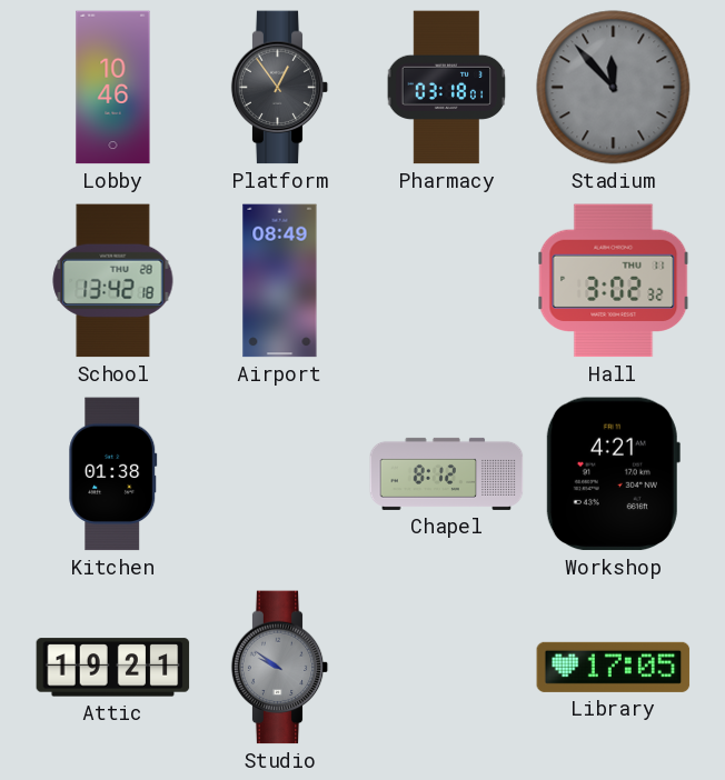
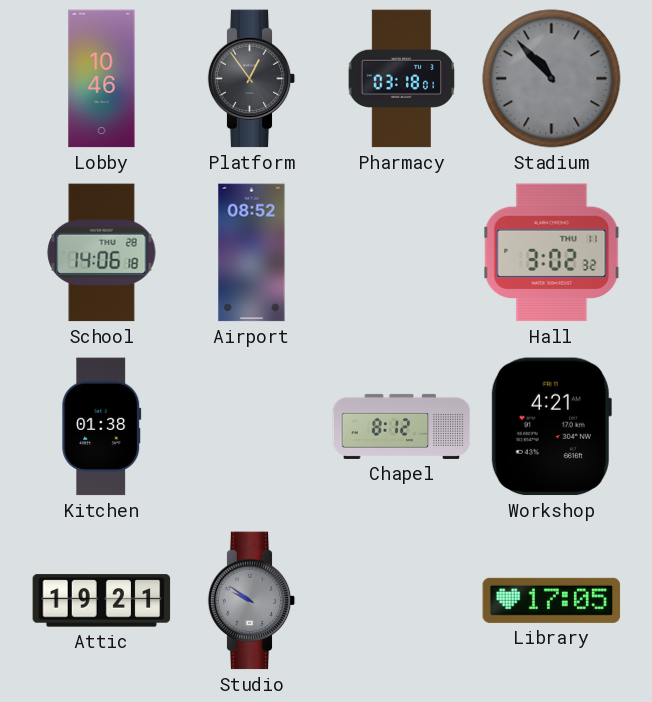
Stadium: 11:53 -> 10:53 (552, 79)
School: 13:42 -> 14:06 (102, 253)
Airport: 08:49 -> 08:52 (252, 253)
